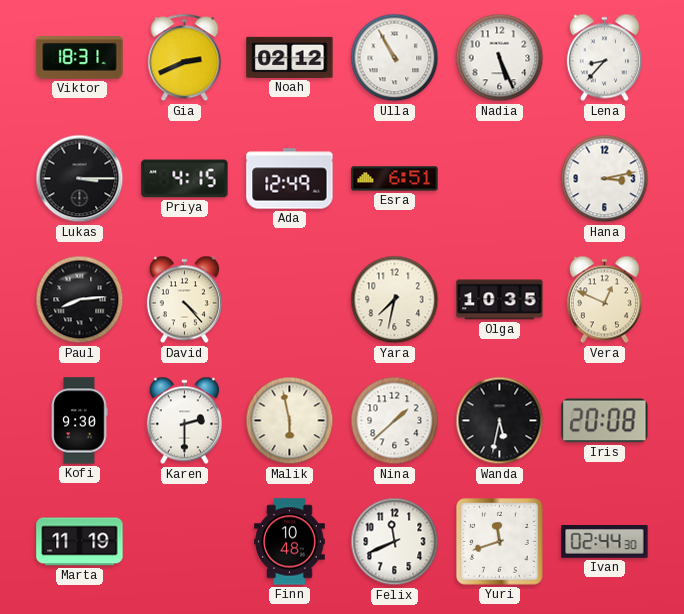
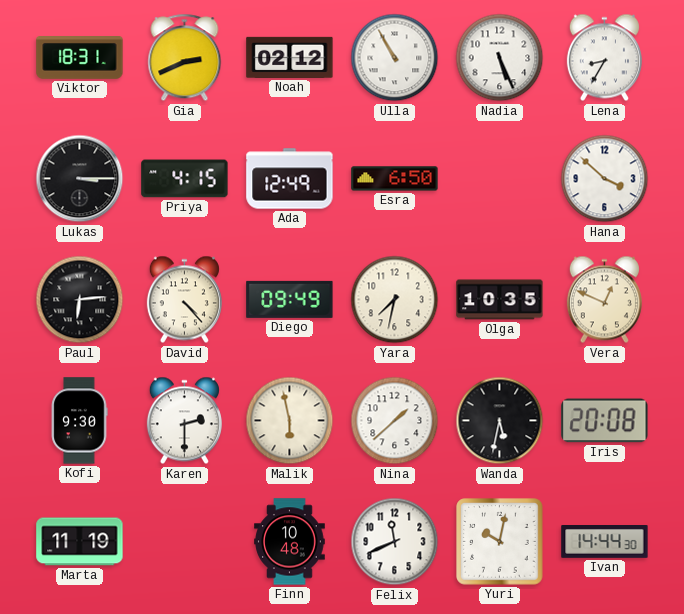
Lena: 8:37 -> 8:35 (604, 58)
Esra: 6:51 -> 6:50 (395, 179)
Hana: 3:13 -> 3:52 (605, 179)
Paul: 8:14 -> 6:14 (80, 300)
Diego: none -> 09:49 (290, 299)
Yuri: 11:42 -> 10:02 (500, 542)
Ivan: 02:44 -> 14:44 (605, 542)
